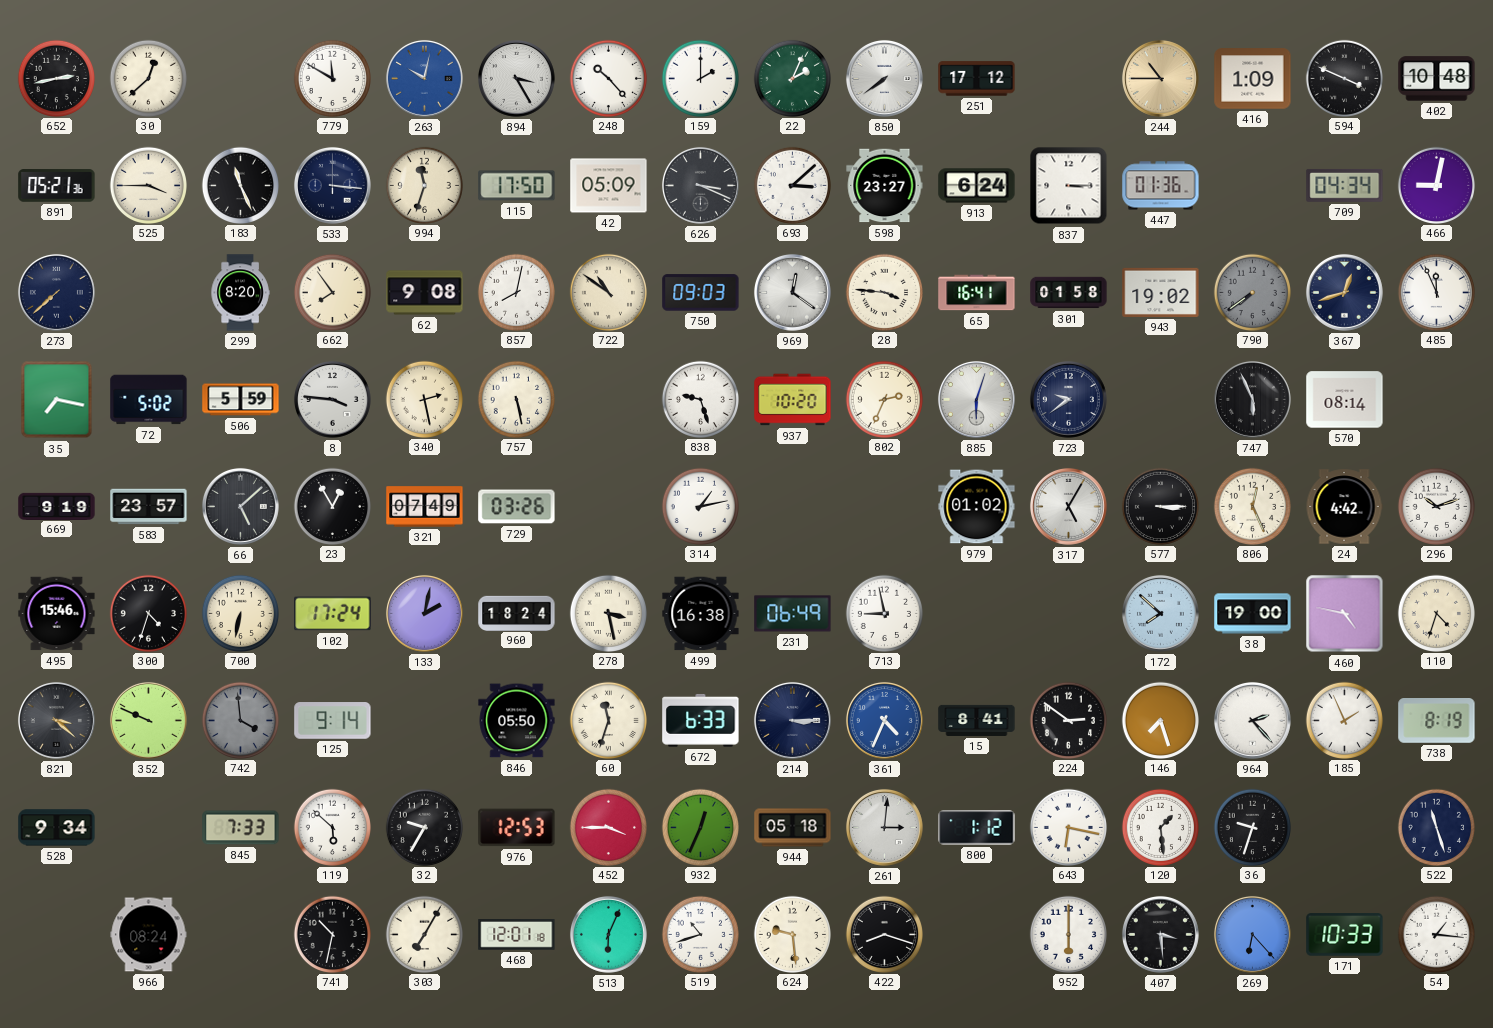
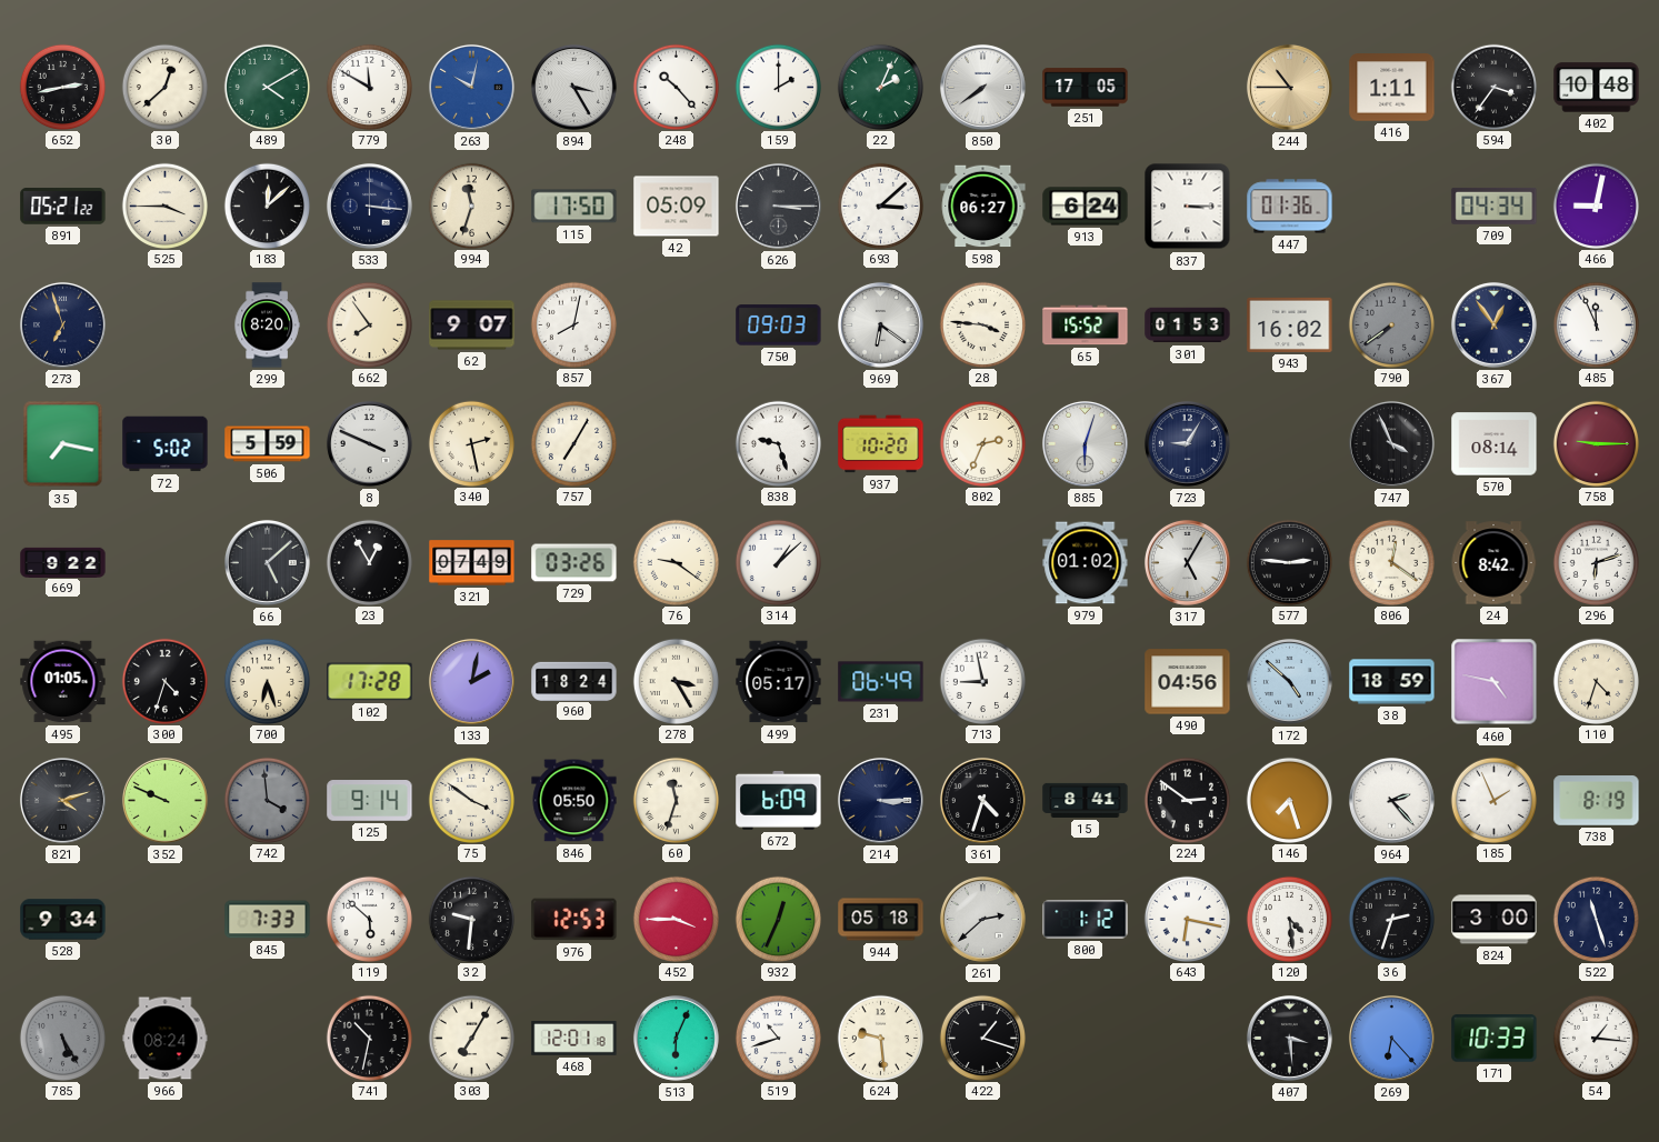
489: none -> 4:10 (267, 87)
251: 17:12 -> 17:05 (1086, 88)
416: 1:09 -> 1:11 (1392, 88)
594: 3:49 -> 3:36 (1493, 87)
891: 05:21:36 -> 05:21:22 (63, 207)
183: 11:26 -> 12:08 (267, 206)
626: 3:19 -> 3:15 (778, 206)
598: 23:27 -> 06:27 (983, 207)
273: 7:38 -> 6:57 (62, 324)
62: 9:08 -> 9:07 (472, 325)
722: 10:51 -> none (608, 292)
969: 12:21 -> 6:21 (880, 324)
65: 16:41 -> 15:52 (1086, 325)
301: 01:58 -> 01:53 (1188, 325)
943: 19:02 -> 16:02 (1290, 324)
367: 12:42 -> 12:54 (1493, 324)
8: 3:46 -> 3:49 (369, 443)
757: 5:28 -> 7:05 (573, 443)
723: 9:39 -> 9:05 (1187, 443)
747: 5:56 -> 3:56 (1391, 443)
758: none -> 9:15 (1596, 443)
669: 9:19 -> 9:22 (63, 562)
583: 23:57 -> none (149, 507)
76: none -> 9:21 (676, 562)
314: 1:13 -> 1:08 (778, 562)
577: 3:15 -> 2:46 (1289, 562)
806: 12:26 -> 12:21 (1391, 562)
24: 4:42 -> 8:42 (1493, 563)
296: 10:12 -> 6:12 (1596, 562)
495: 15:46 -> 01:05 (63, 682)
700: 6:32 -> 6:27 (267, 681)
102: 17:24 -> 17:28 (370, 682)
278: 3:28 -> 3:25 (676, 681)
499: 16:38 -> 05:17 (779, 682)
490: none -> 04:56 (1188, 682)
172: 7:52 -> 4:52 (1289, 681)
38: 19:00 -> 18:59 (1392, 682)
821: 3:22 -> 4:12 (62, 800)
75: none -> 3:51 (471, 800)
672: 6:33 -> 6:09 (779, 800)
361: 4:34 -> 4:33 (982, 800)
361 dial: blue -> black (982, 800)
32: 9:35 -> 9:31 (471, 919)
261: 3:01 -> 2:38 (982, 919)
120: 1:29 -> 4:29 (1289, 919)
36: 9:33 -> 2:33 (1391, 919)
824: none -> 3:00 (1495, 920)
785: none -> 5:25 (62, 1038)
422: 8:18 -> 1:18 (982, 1038)
952: 6:00 -> none (1068, 934)
